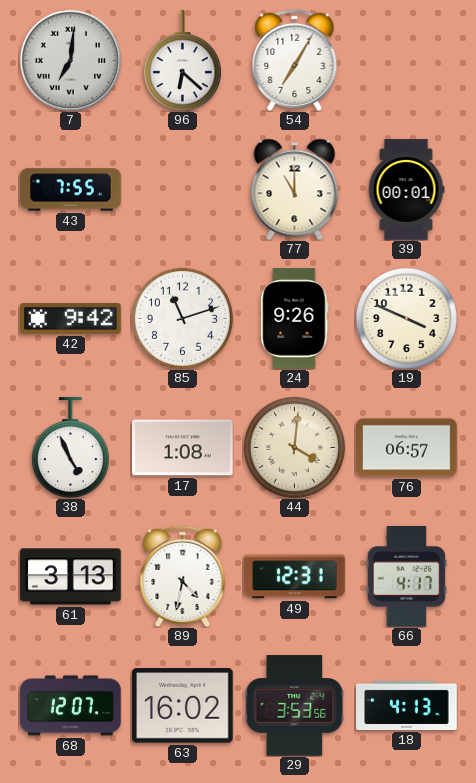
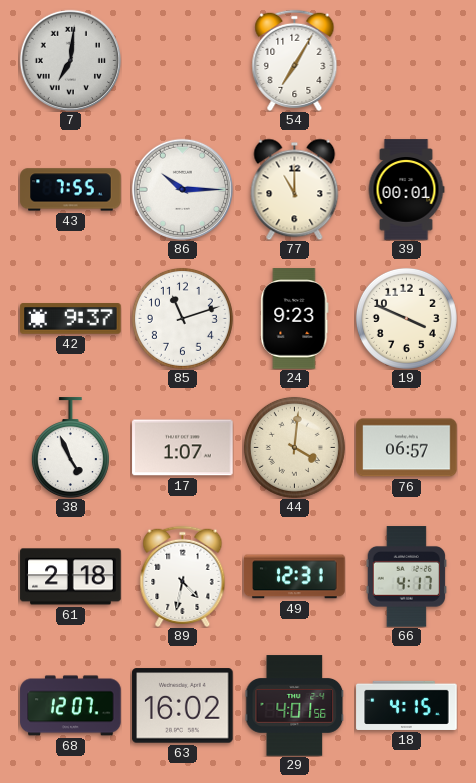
96: 6:22 -> none (182, 60)
86: none -> 10:15 (182, 189)
42: 9:42 -> 9:37 (71, 319)
24: 9:26 -> 9:23 (295, 319)
17: 1:08 -> 1:07 (183, 448)
61: 3:13 -> 2:18 (71, 577)
29: 3:53 -> 4:01 (295, 706)
18: 4:13 -> 4:15 (407, 705)
